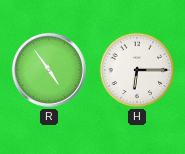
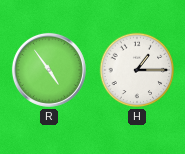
H: 6:15 -> 1:15 (137, 70)
